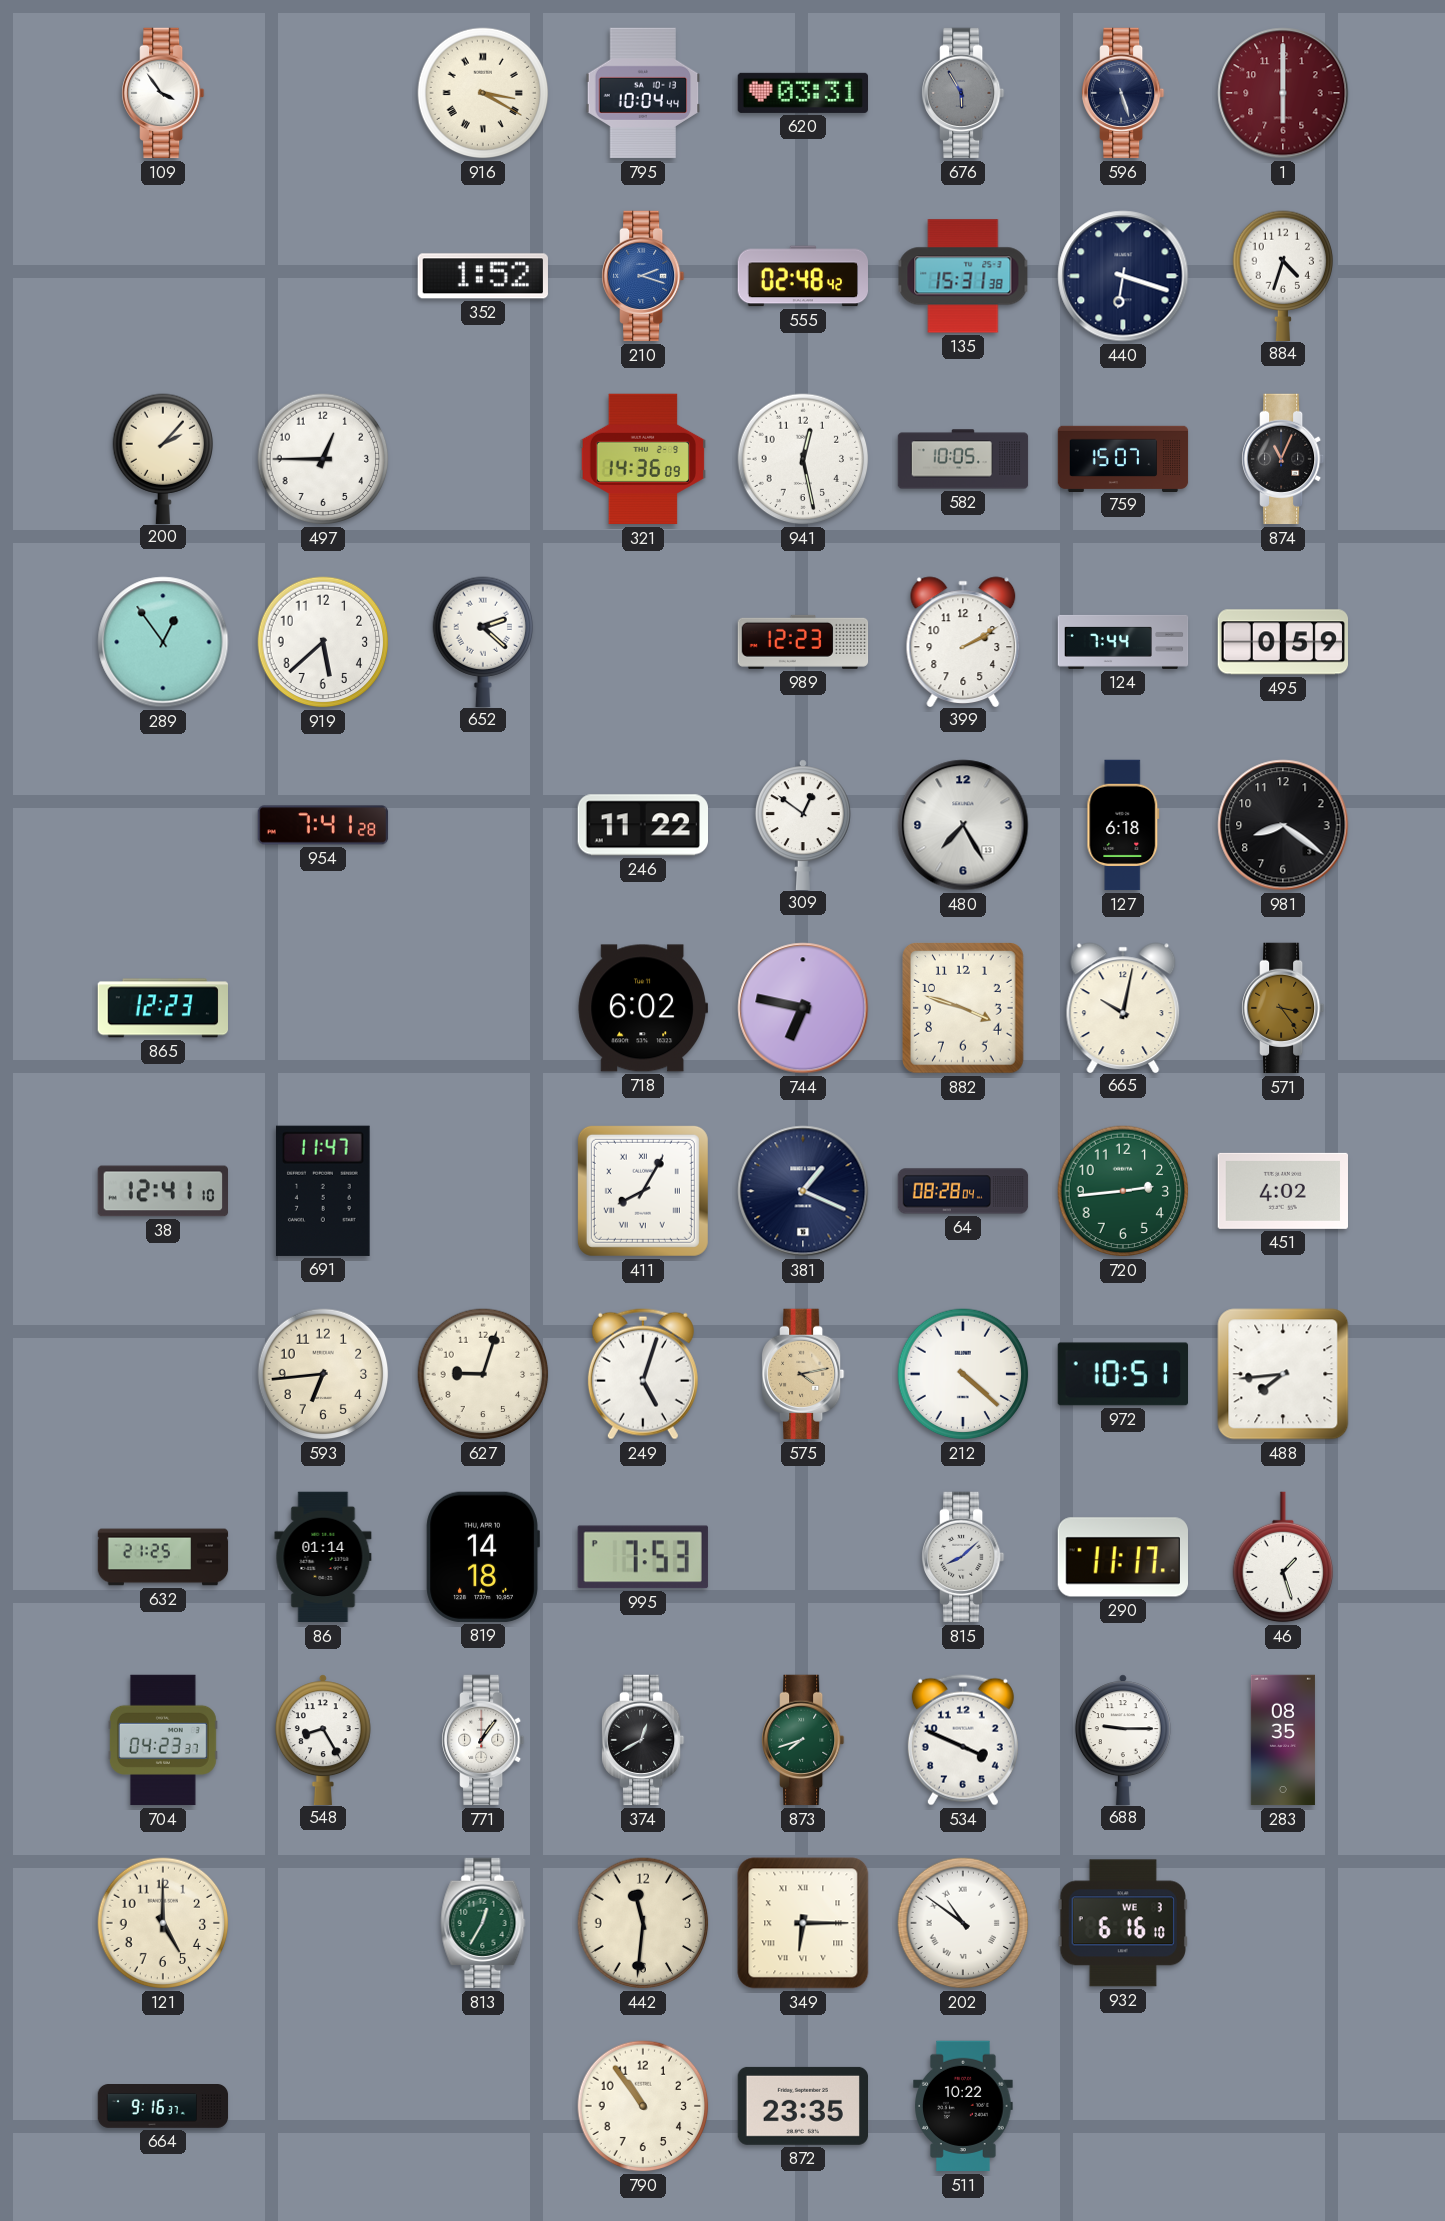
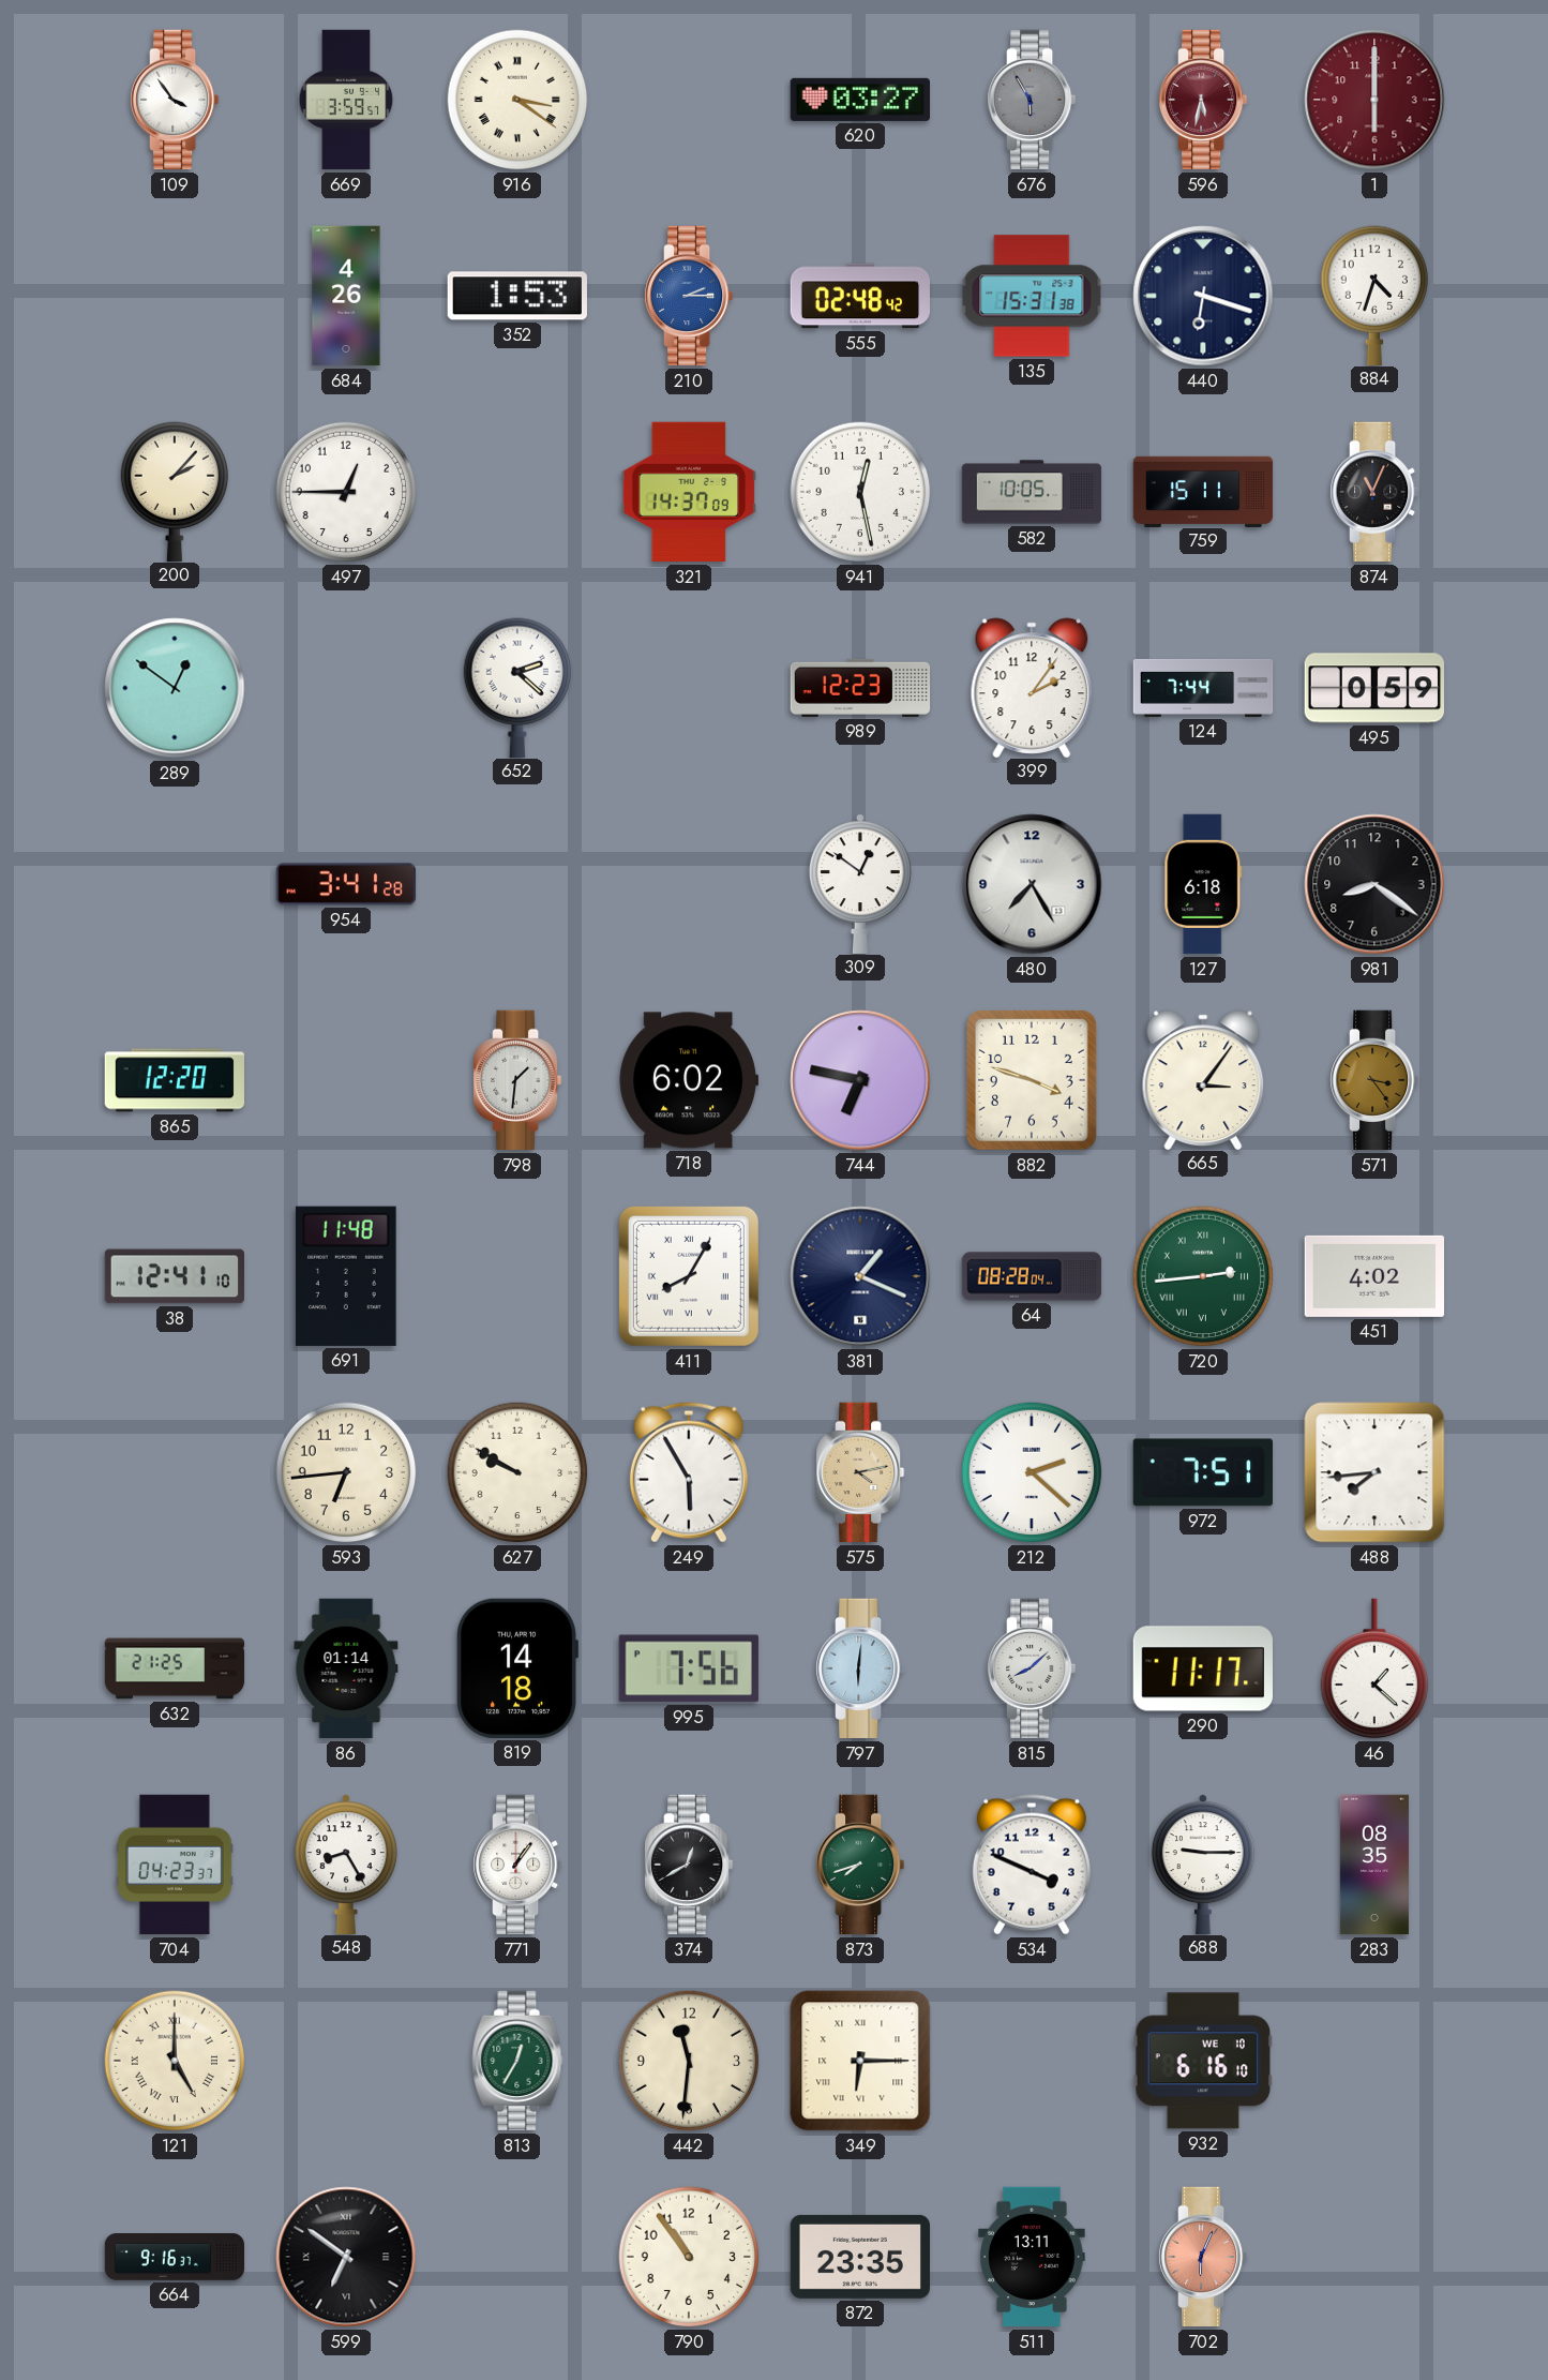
669: none -> 3:59 (346, 100)
916: 3:20 -> 3:21 (517, 100)
795: 10:04 -> none (643, 93)
620: 03:31 -> 03:27 (859, 100)
596: 5:27 -> 5:32 (1204, 100)
596 dial: navy -> burgundy (1204, 100)
684: none -> 4:26 (346, 296)
352: 1:52 -> 1:53 (517, 296)
210: 2:18 -> 2:15 (690, 296)
321: 14:36 -> 14:37 (688, 492)
759: 15:07 -> 15:11 (1203, 491)
289: 12:54 -> 12:51 (175, 688)
919: 5:38 -> none (323, 642)
399: 2:10 -> 2:06 (1032, 687)
954: 7:41 -> 3:41 (346, 884)
246: 11:22 -> none (642, 825)
865: 12:23 -> 12:20 (174, 1080)
798: none -> 1:31 (518, 1080)
665: 10:02 -> 3:06 (1203, 1079)
691: 11:47 -> 11:48 (346, 1276)
720 numerals: Arabic -> Roman (1203, 1276)
627: 9:03 -> 9:50 (517, 1472)
249: 5:03 -> 5:55 (689, 1472)
212: 4:22 -> 2:22 (1032, 1472)
972: 10:51 -> 7:51 (1202, 1472)
995: 7:53 -> 7:56 (689, 1668)
797: none -> 6:01 (861, 1668)
46: 1:27 -> 1:22 (1373, 1668)
121 numerals: Arabic -> Roman (175, 2061)
202: 10:51 -> none (963, 1923)
932 date: WE 3 -> WE 10 (1203, 2061)
599: none -> 6:51 (346, 2257)
511: 10:22 -> 13:11 (1032, 2257)
702: none -> 6:04 (1204, 2257)
